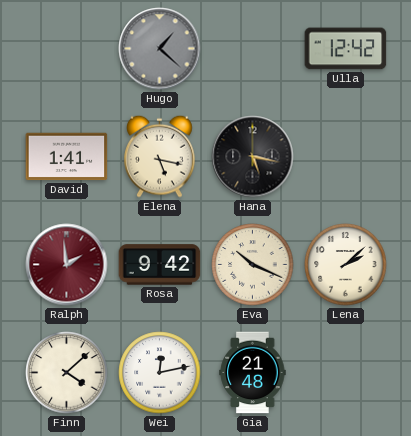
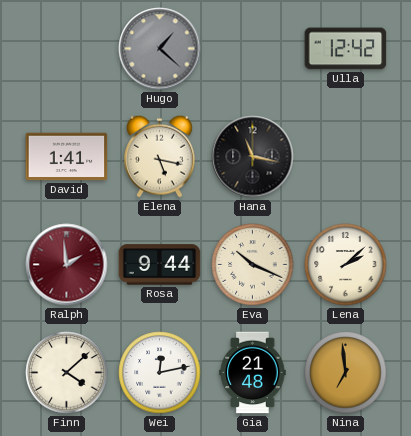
Hana: 5:17 -> 11:17 (253, 157)
Rosa: 9:42 -> 9:44 (160, 265)
Nina: none -> 6:59 (346, 373)
